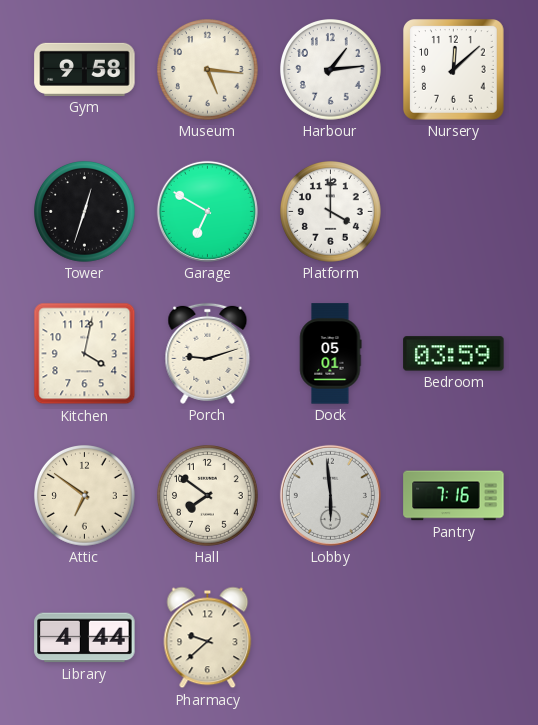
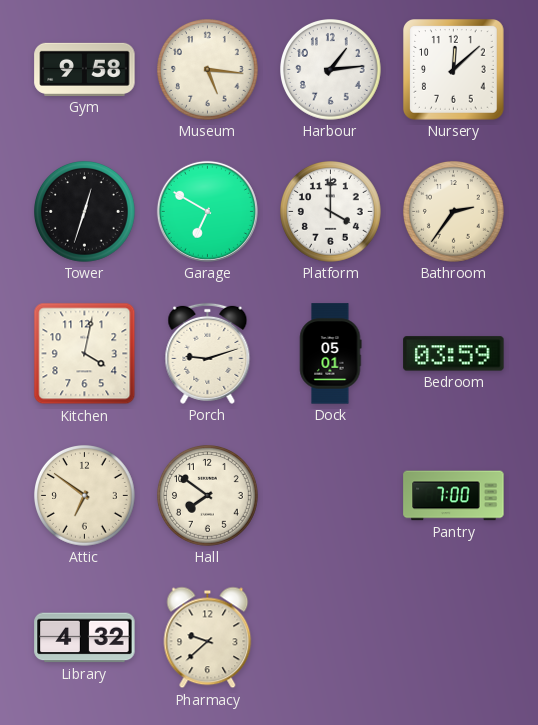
Bathroom: none -> 2:36 (454, 212)
Lobby: 5:59 -> none (330, 495)
Pantry: 7:16 -> 7:00 (454, 496)
Library: 4:44 -> 4:32 (85, 638)
